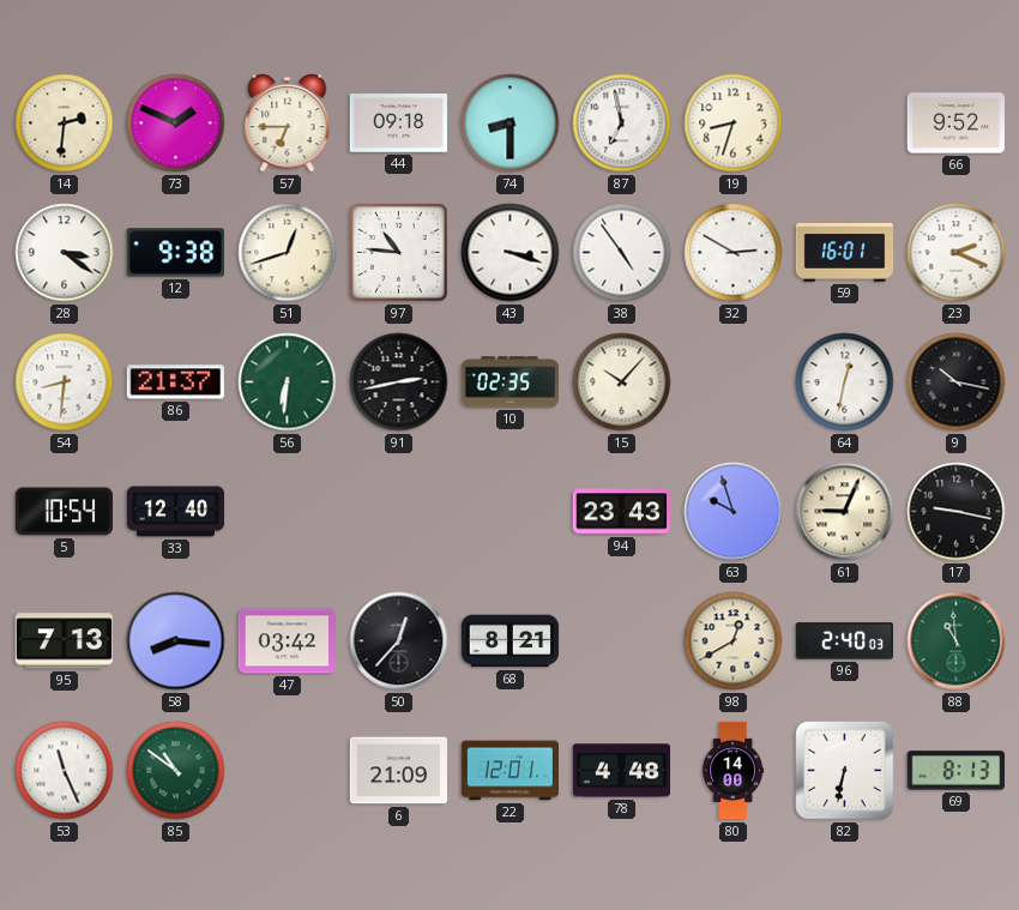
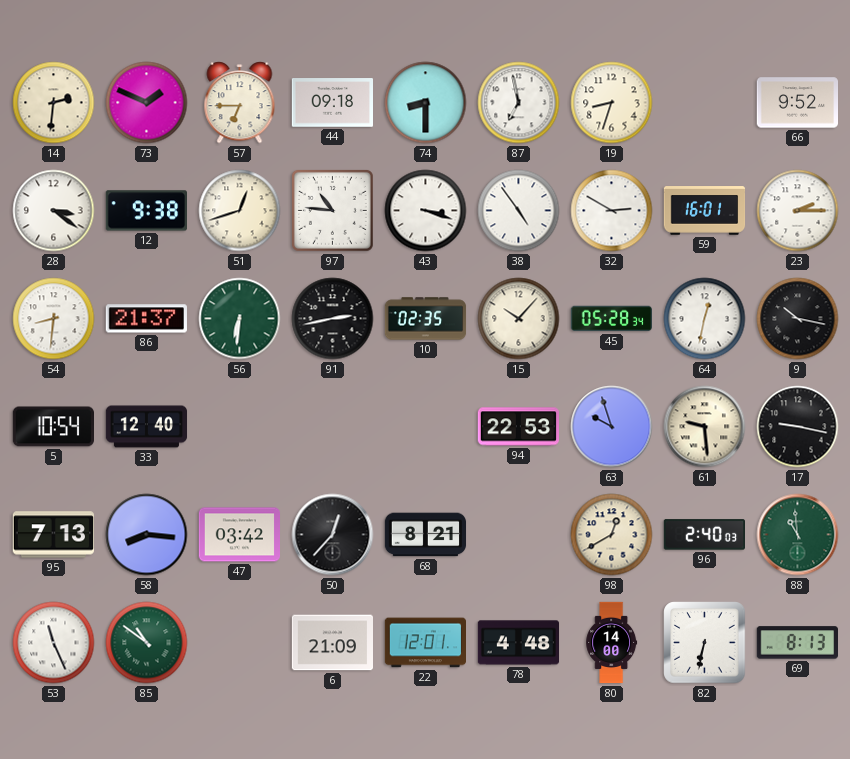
23: 2:19 -> 2:15 (798, 211)
45: none -> 05:28 (611, 319)
94: 23:43 -> 22:53 (518, 427)
61: 9:04 -> 9:29 (705, 427)
